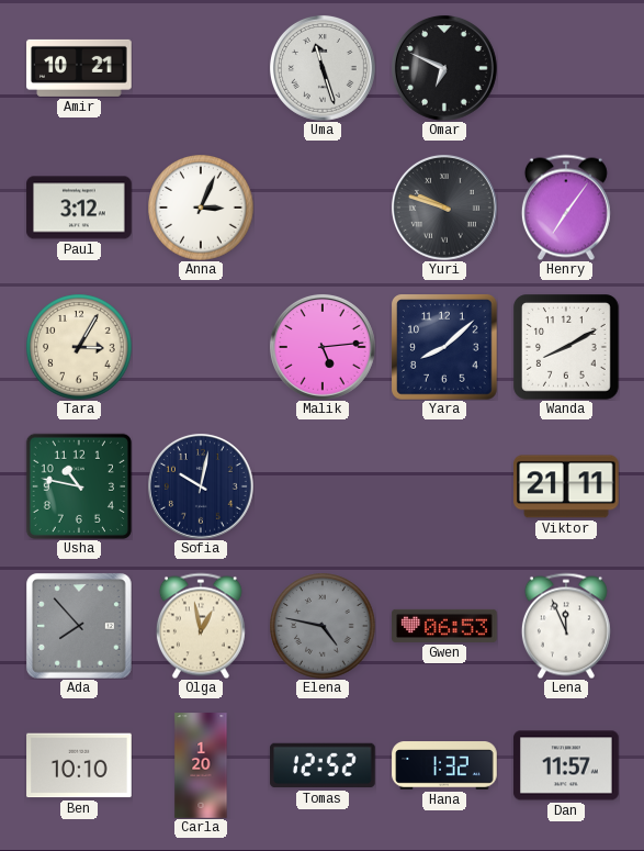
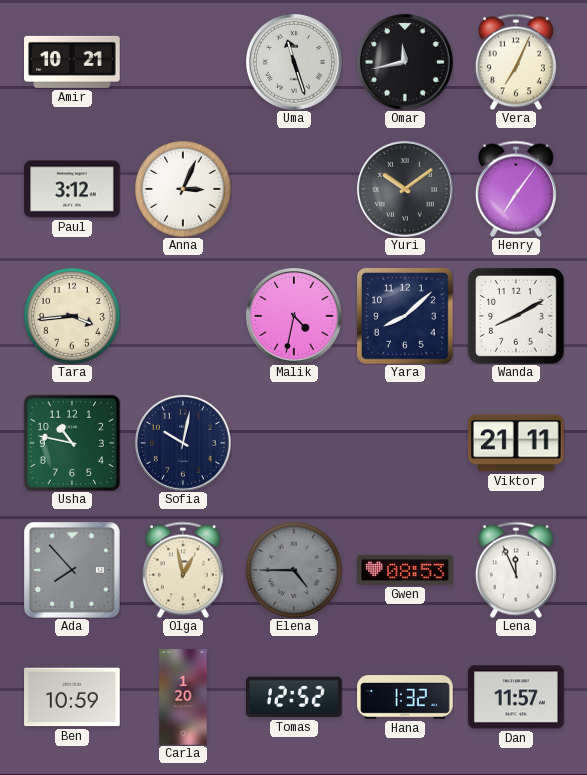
Omar: 6:49 -> 11:43 (405, 62)
Vera: none -> 7:04 (516, 62)
Yuri: 9:48 -> 10:09 (405, 189)
Tara: 3:05 -> 3:44 (72, 316)
Malik: 5:14 -> 4:32 (294, 316)
Elena: 4:47 -> 4:45 (294, 570)
Gwen: 06:53 -> 08:53 (405, 570)
Ben: 10:10 -> 10:59 (72, 697)
